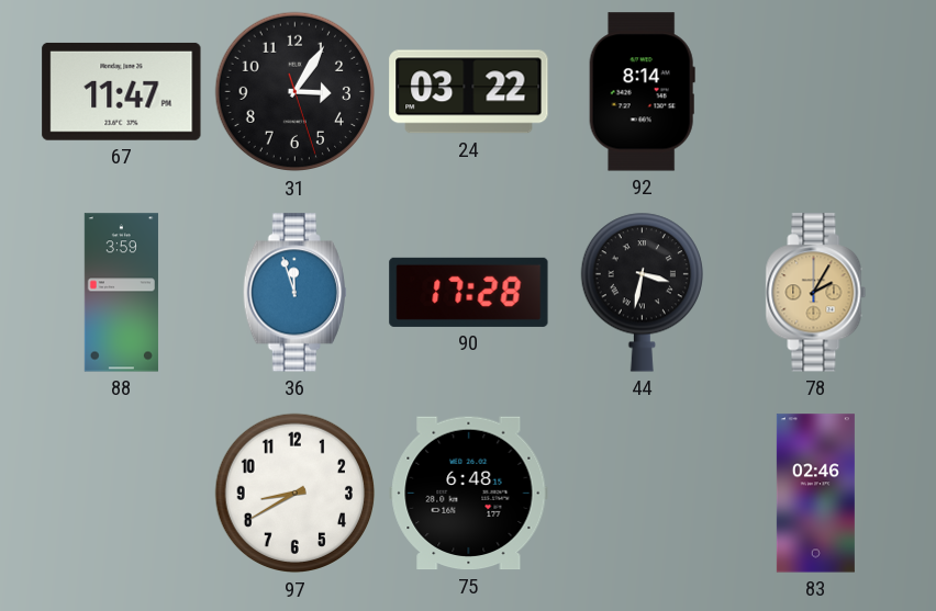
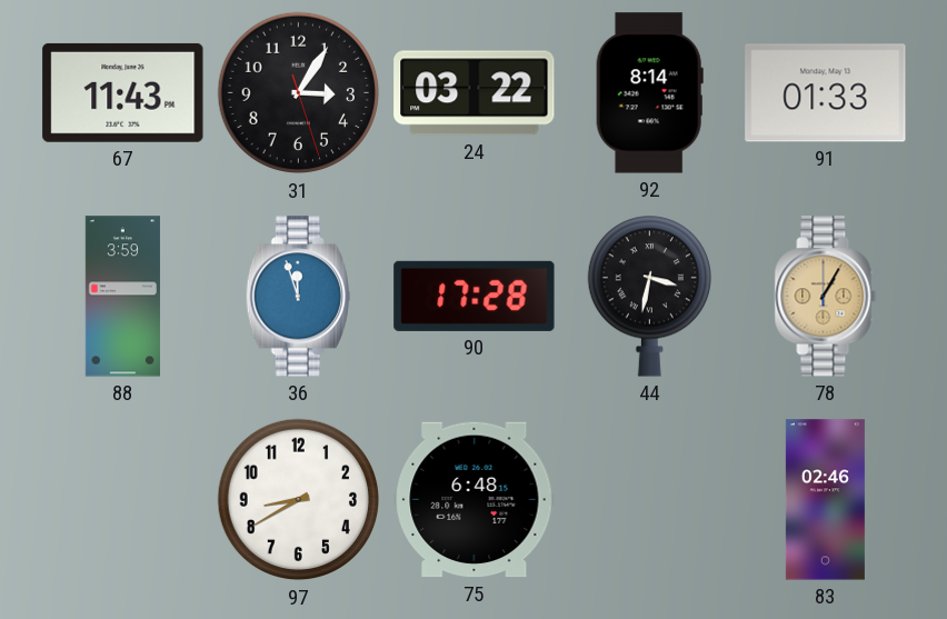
67: 11:47 -> 11:43 (123, 92)
91: none -> 01:33 (826, 93)
78: 2:05 -> 1:05 (826, 297)
